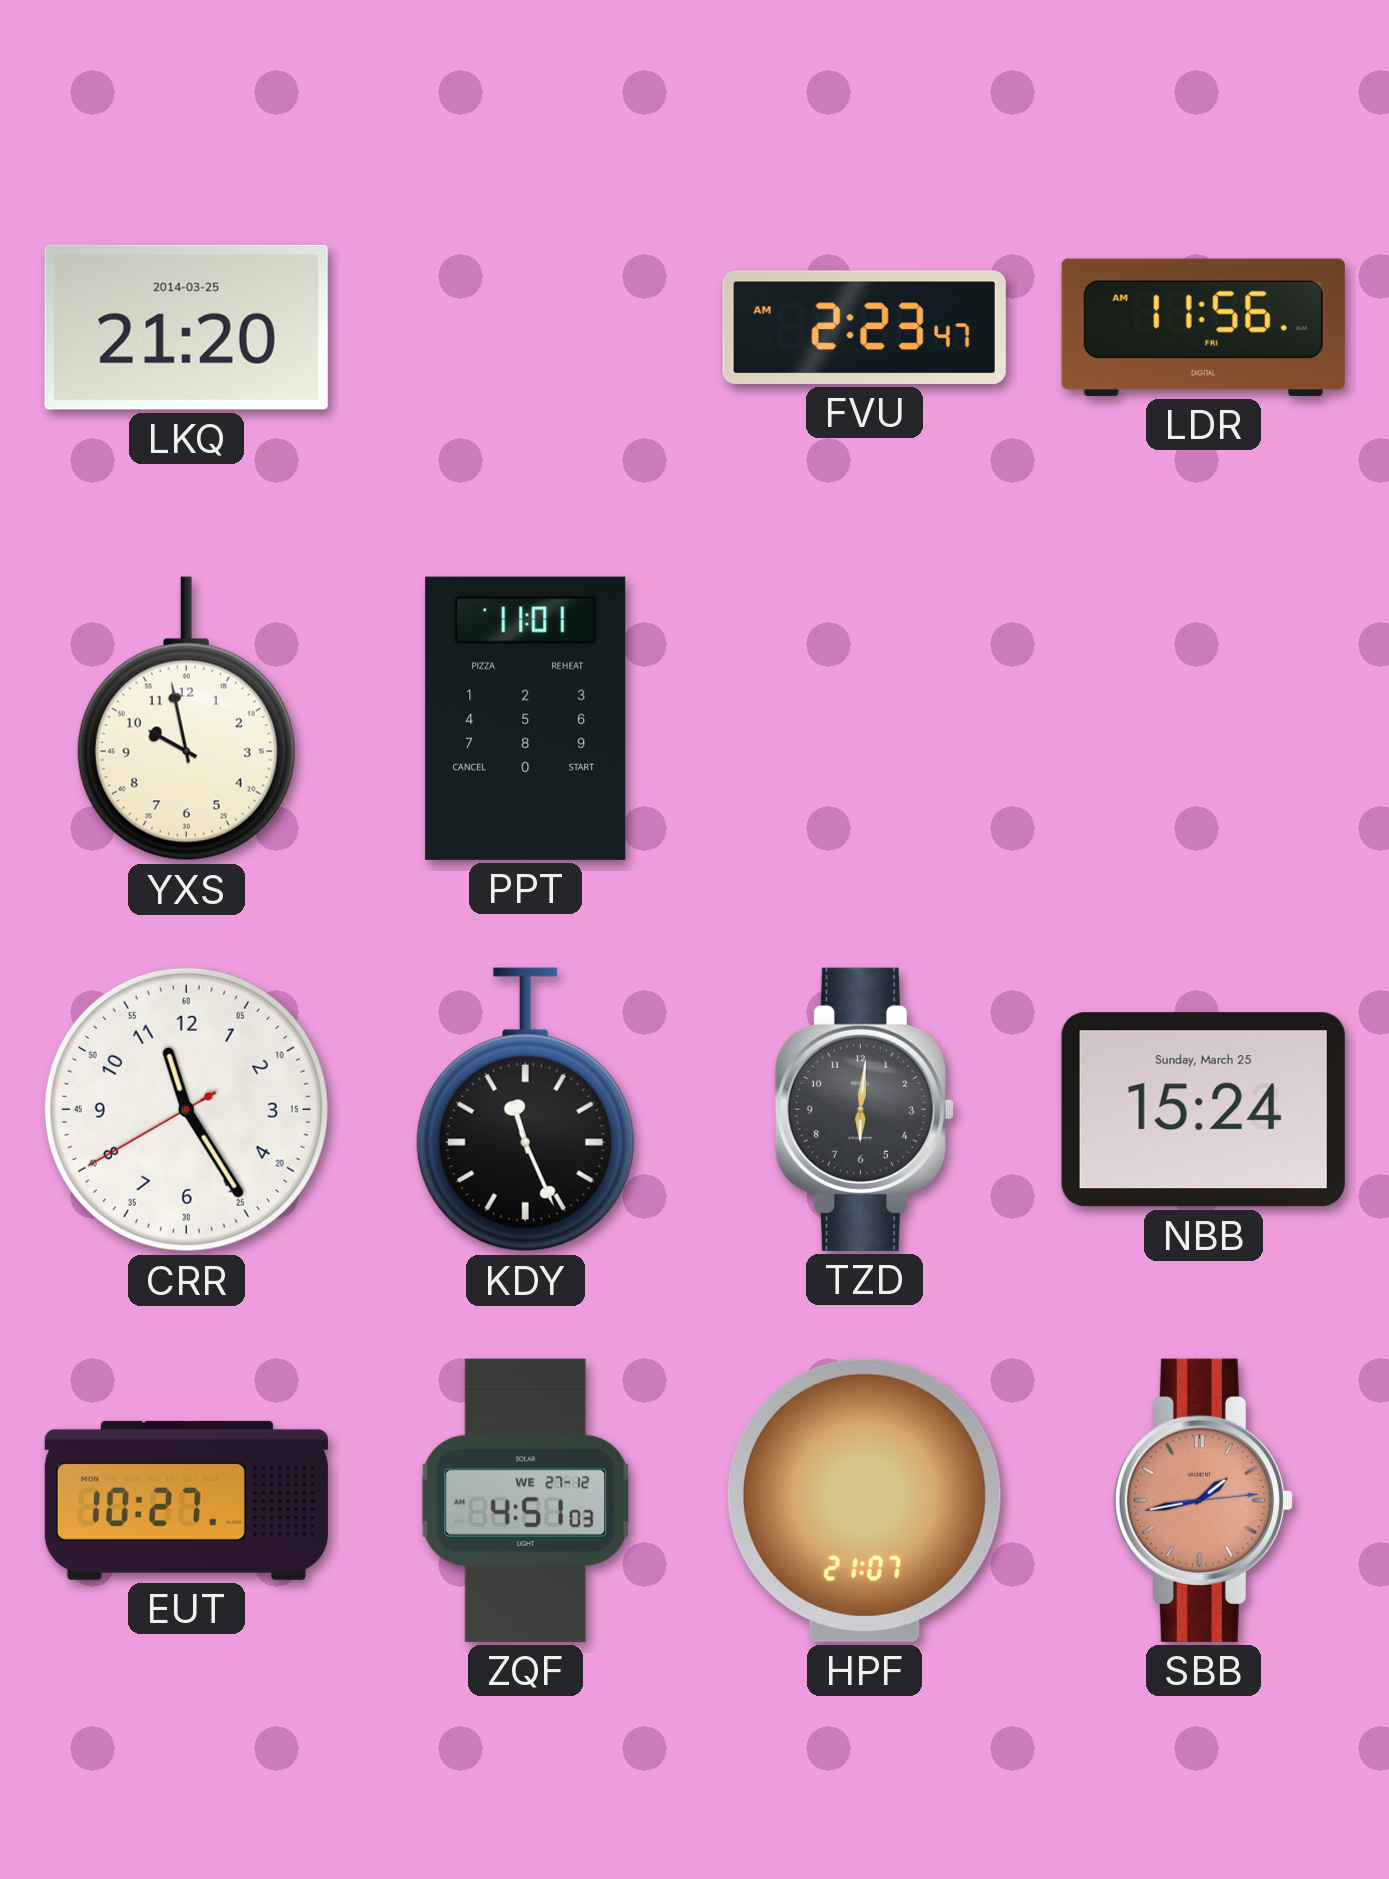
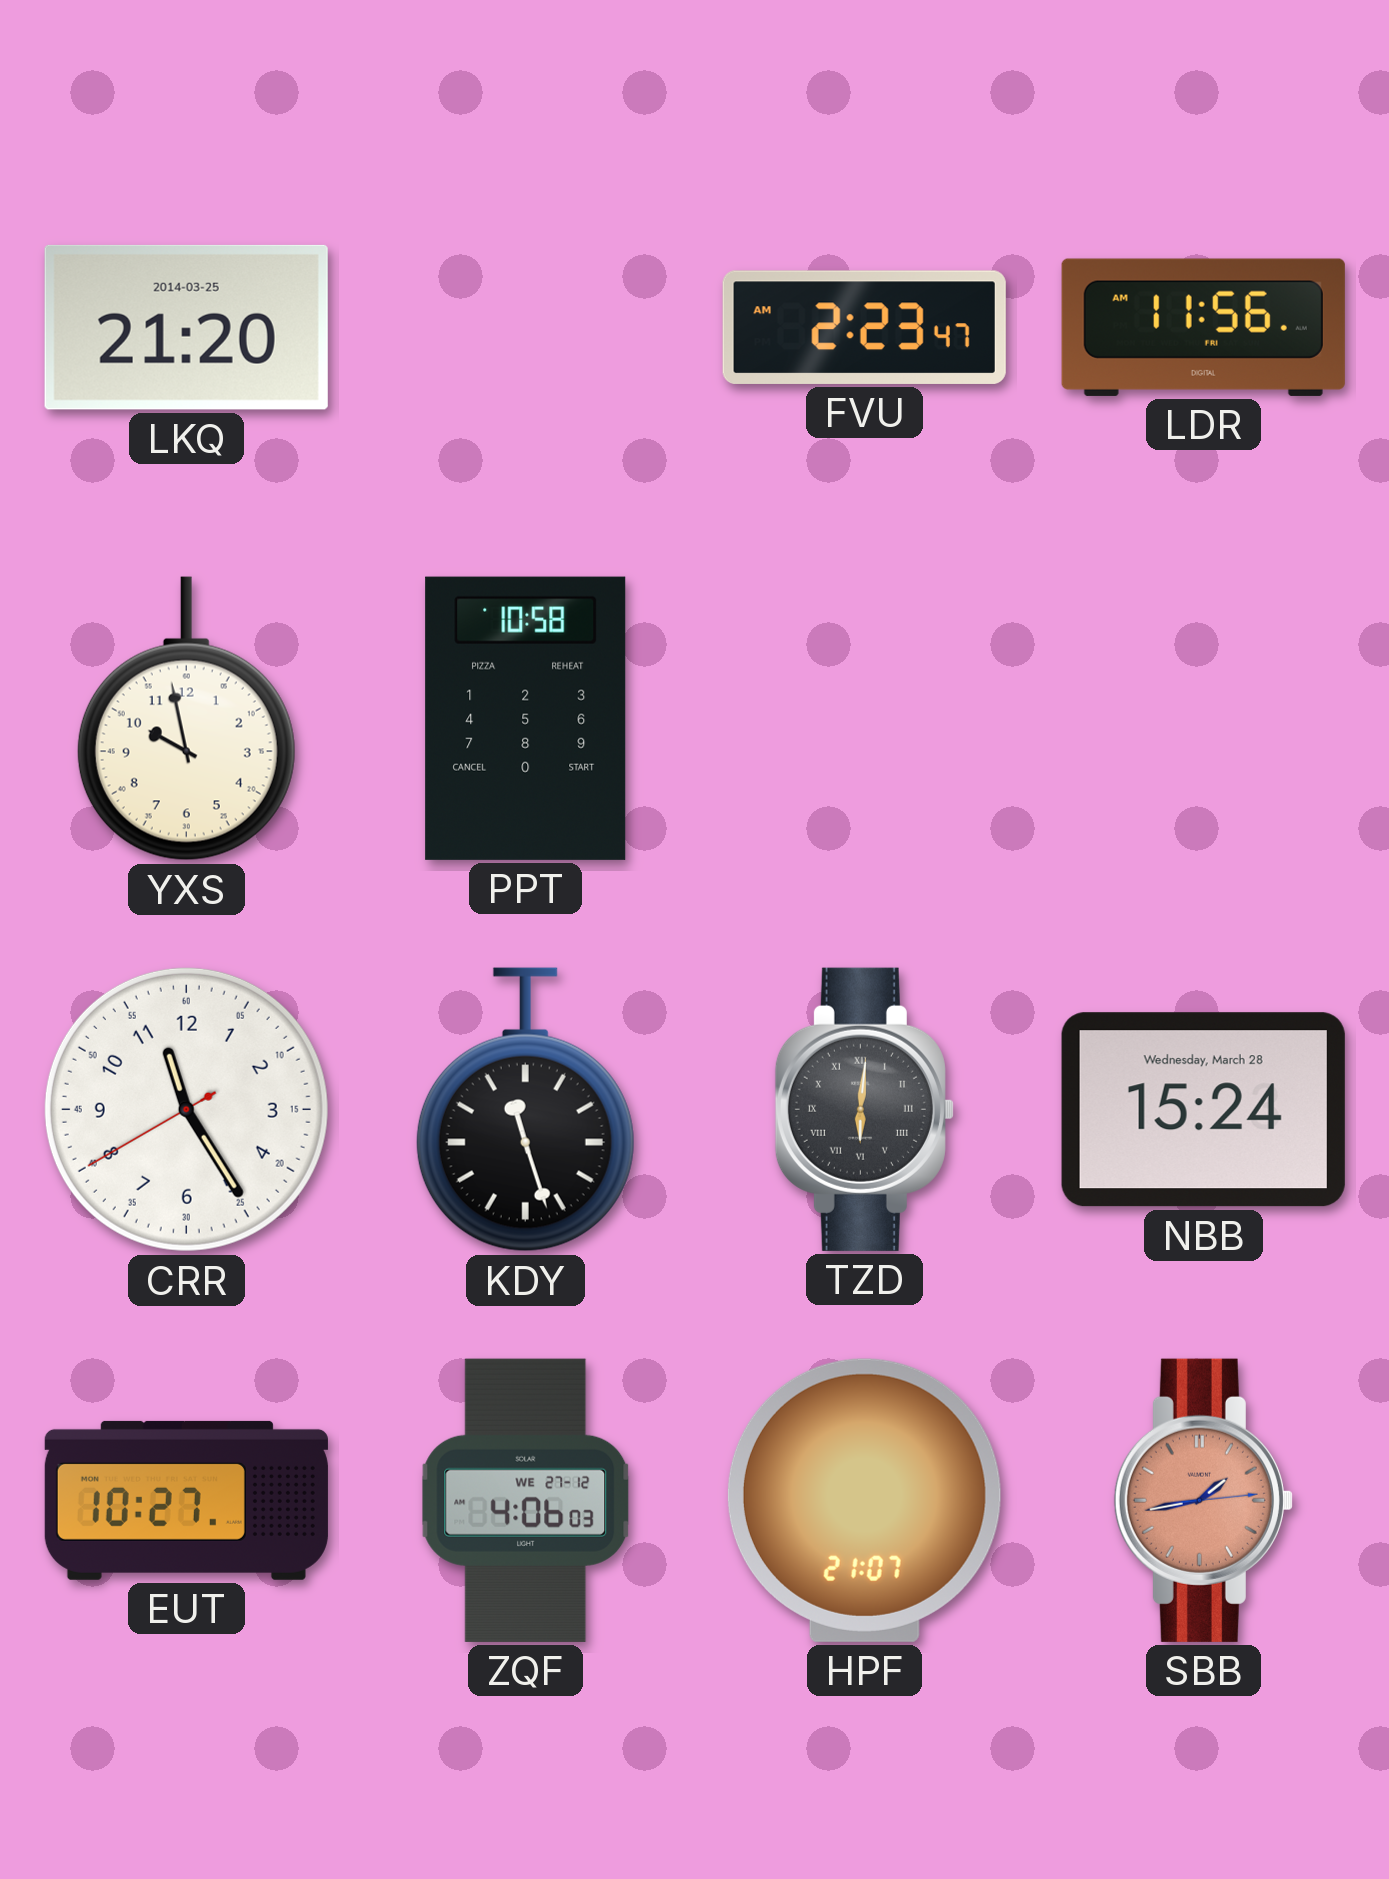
PPT: 11:01 -> 10:58 (526, 718)
KDY: 11:26 -> 11:27 (525, 1110)
TZD numerals: Arabic -> Roman (864, 1109)
NBB date: Sunday, March 25 -> Wednesday, March 28 (1203, 1110)
ZQF: 4:51 -> 4:06 (526, 1500)
